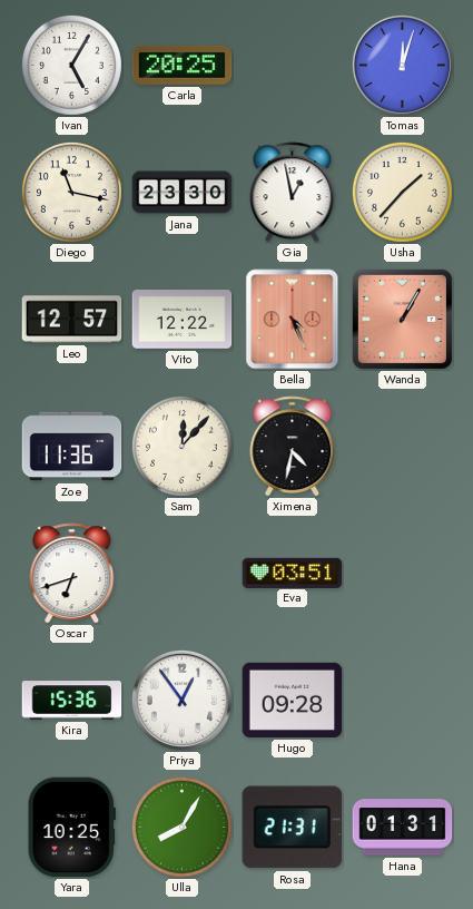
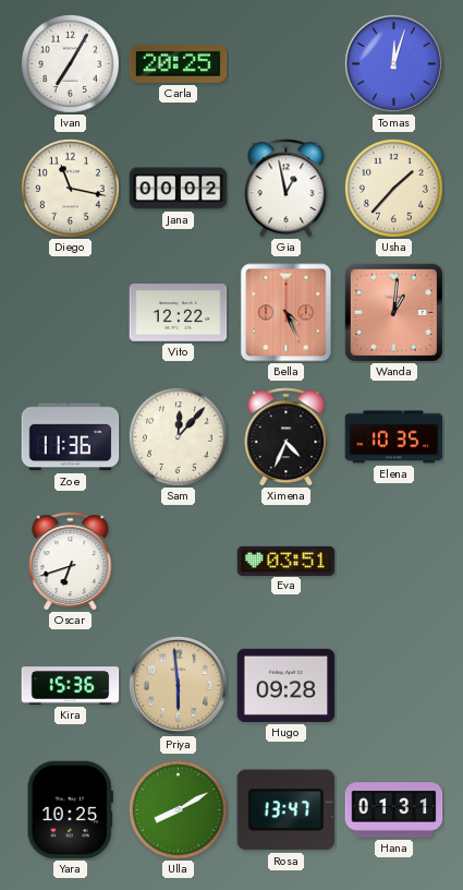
Ivan: 5:05 -> 7:05 (70, 63)
Jana: 23:30 -> 00:02 (179, 189)
Leo: 12:57 -> none (72, 320)
Wanda: 1:05 -> 1:01 (393, 312)
Ximena: 4:32 -> 4:34 (287, 437)
Elena: none -> 10:35 (394, 437)
Priya: 12:54 -> 5:59 (178, 685)
Priya dial: white -> champagne (178, 685)
Ulla: 8:05 -> 8:10 (178, 809)
Rosa: 21:31 -> 13:47 (285, 810)
